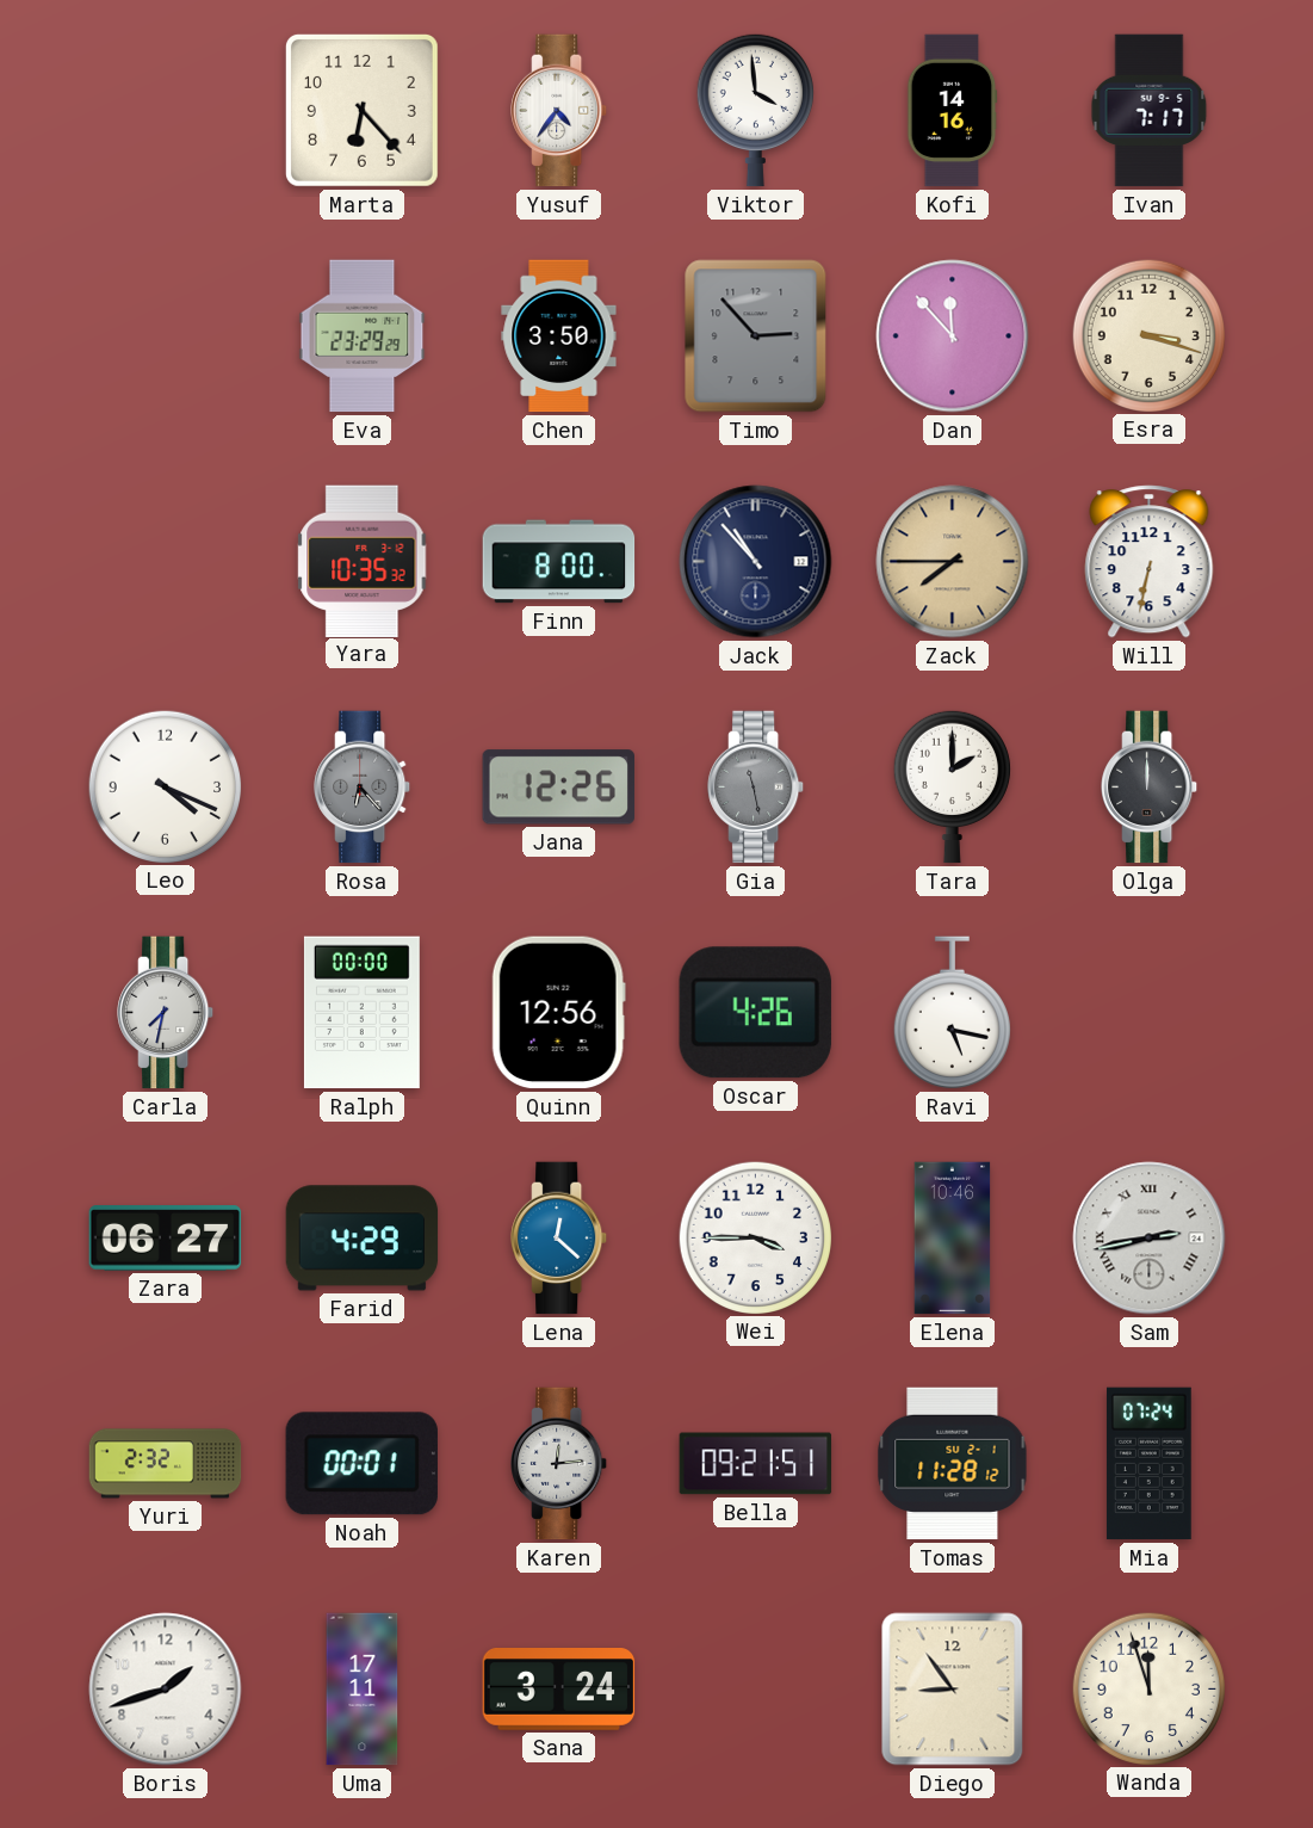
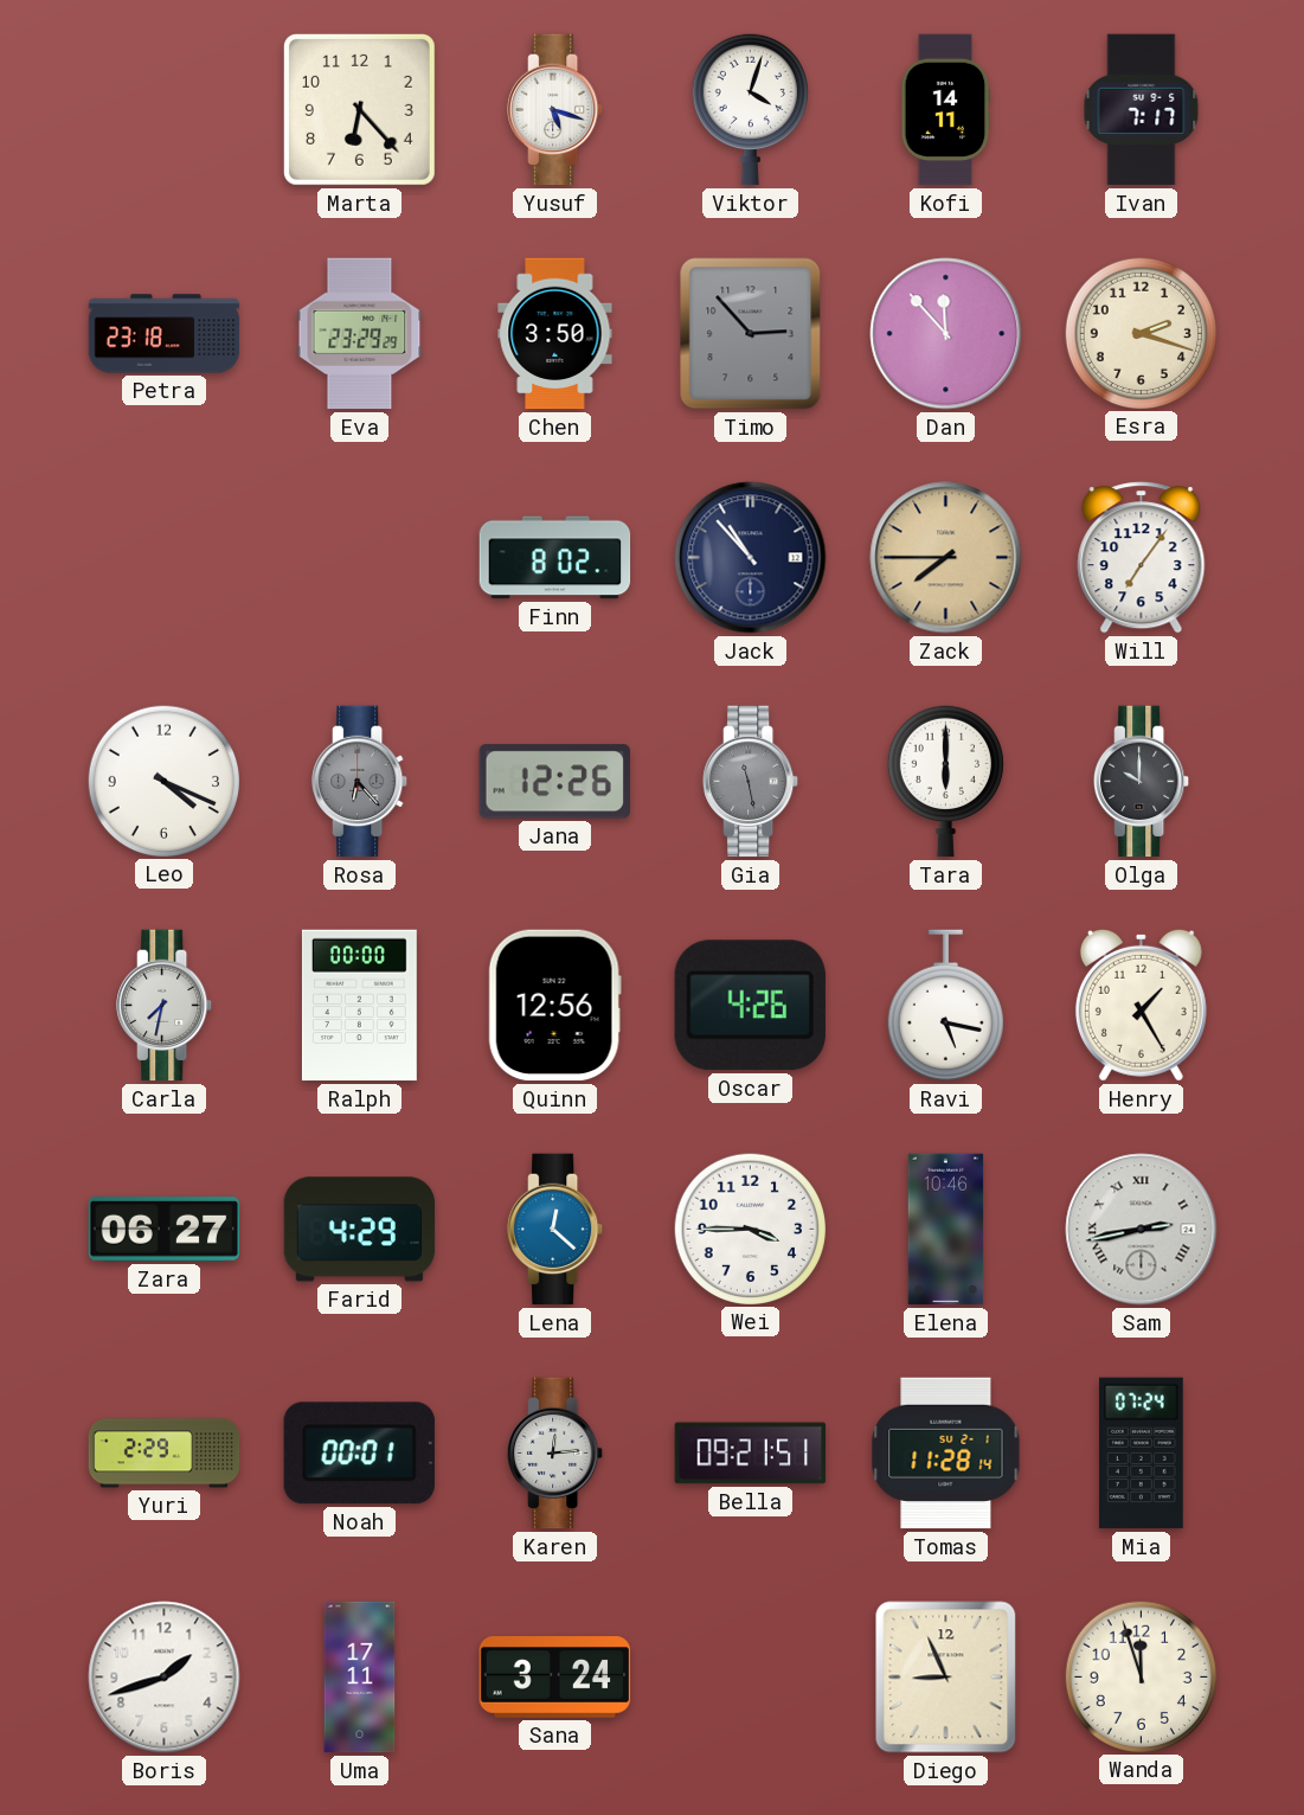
Yusuf: 4:36 -> 5:18 (555, 110)
Viktor: 3:59 -> 4:03 (750, 109)
Kofi: 14:16 -> 14:11 (946, 110)
Petra: none -> 23:18 (165, 334)
Esra: 3:18 -> 2:18 (1141, 333)
Yara: 10:35 -> none (363, 561)
Finn: 8:00 -> 8:02 (555, 558)
Will: 6:32 -> 7:06 (1142, 558)
Tara: 2:00 -> 6:00 (945, 781)
Olga: 12:00 -> 10:00 (1142, 782)
Henry: none -> 1:25 (1141, 1005)
Yuri: 2:32 -> 2:29 (165, 1454)
Tomas: 11:28:12 -> 11:28:14 (946, 1454)
Diego: 8:54 -> 8:56 (946, 1678)
